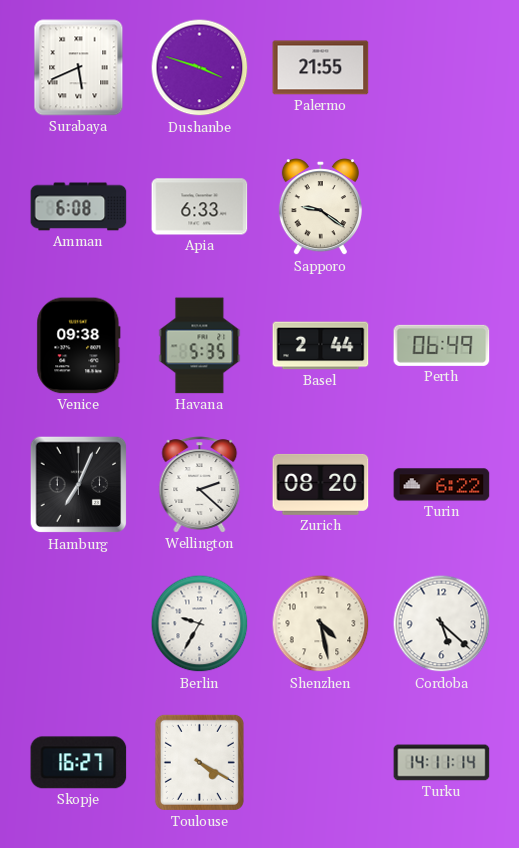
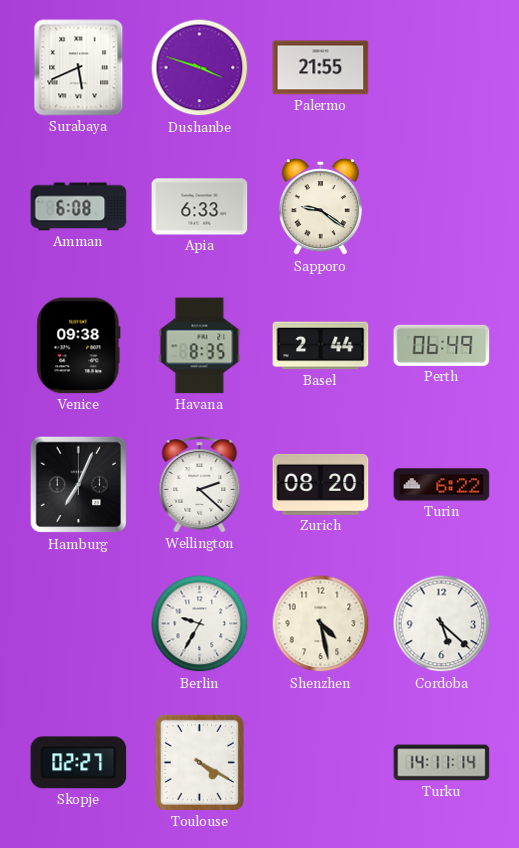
Havana: 5:35 -> 8:35 (200, 346)
Skopje: 16:27 -> 02:27 (79, 763)
